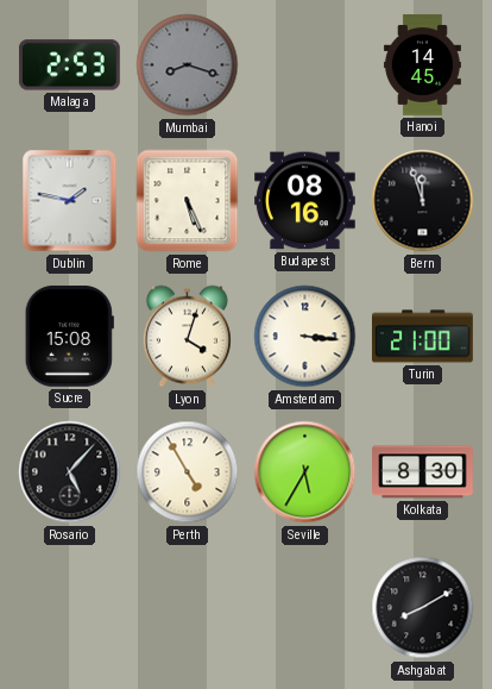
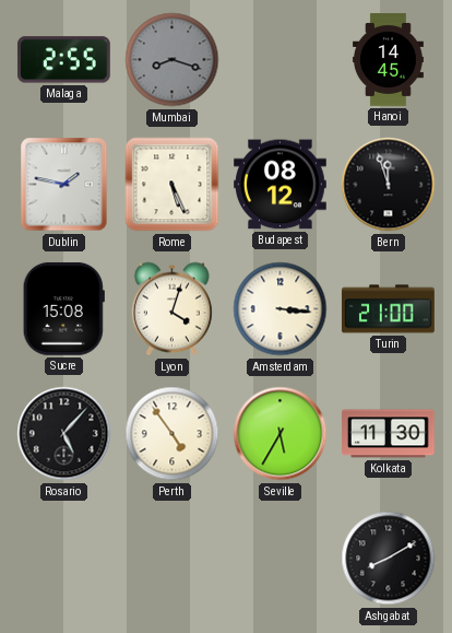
Malaga: 2:53 -> 2:55 (63, 60)
Budapest: 08:16 -> 08:12 (281, 185)
Perth: 4:55 -> 4:54 (173, 434)
Kolkata: 8:30 -> 11:30 (389, 434)
